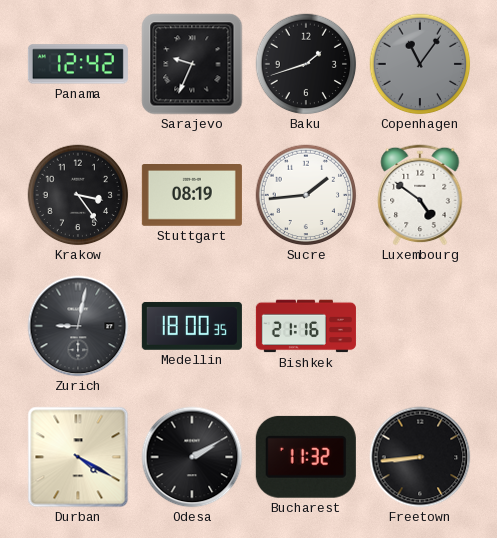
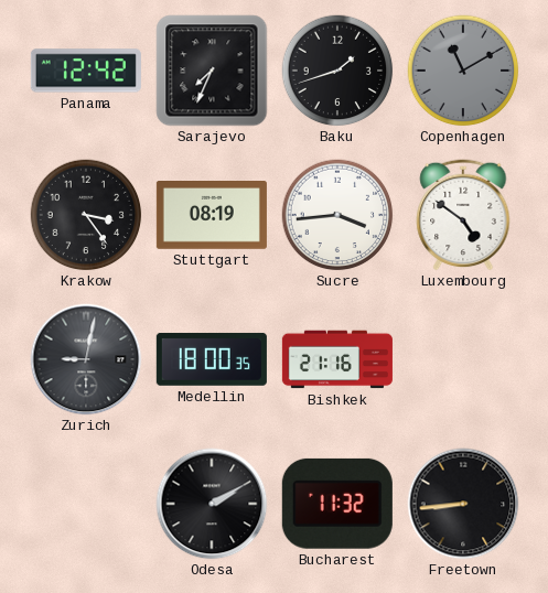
Sarajevo: 9:34 -> 7:34 (212, 71)
Copenhagen: 11:06 -> 11:10 (463, 71)
Sucre: 1:44 -> 3:44 (337, 215)
Durban: 4:20 -> none (78, 457)
